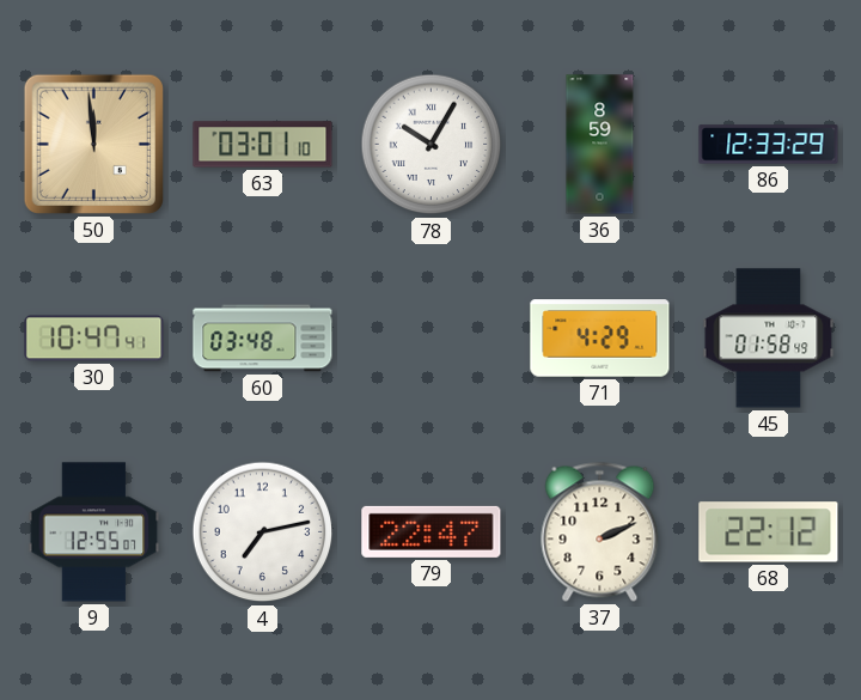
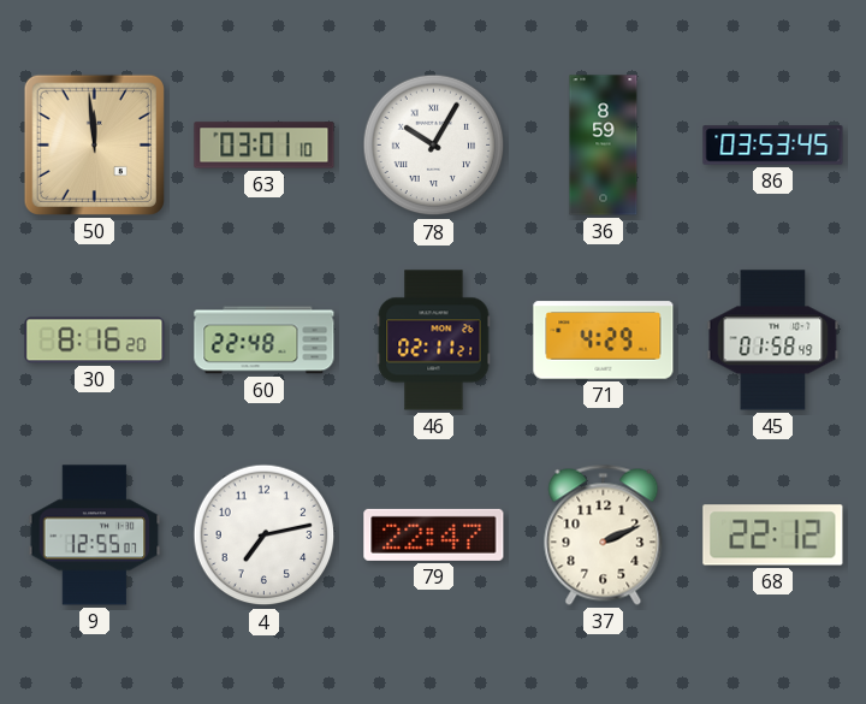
86: 12:33 -> 03:53 (773, 146)
30: 10:47 -> 8:16 (95, 341)
60: 03:48 -> 22:48 (265, 341)
46: none -> 02:11 (434, 341)
